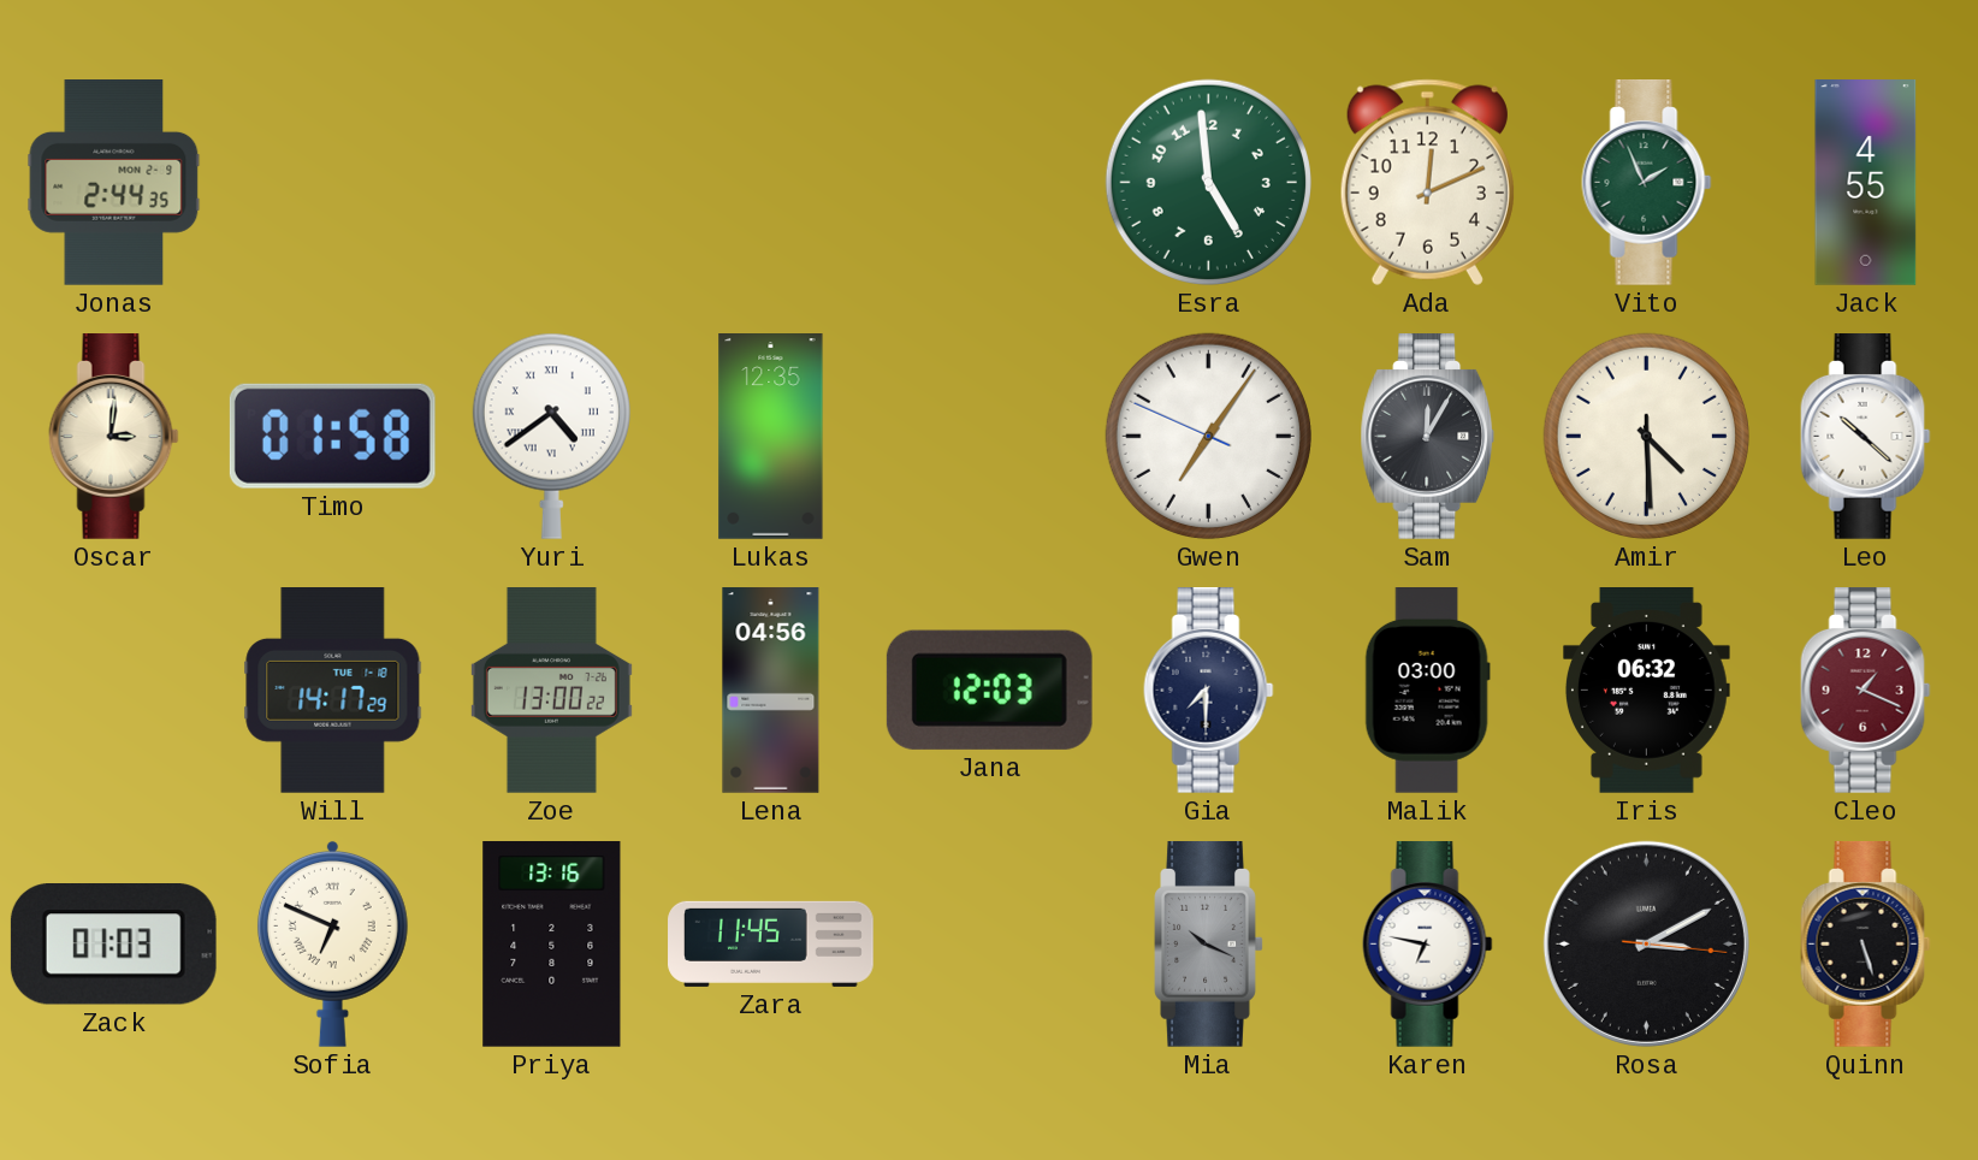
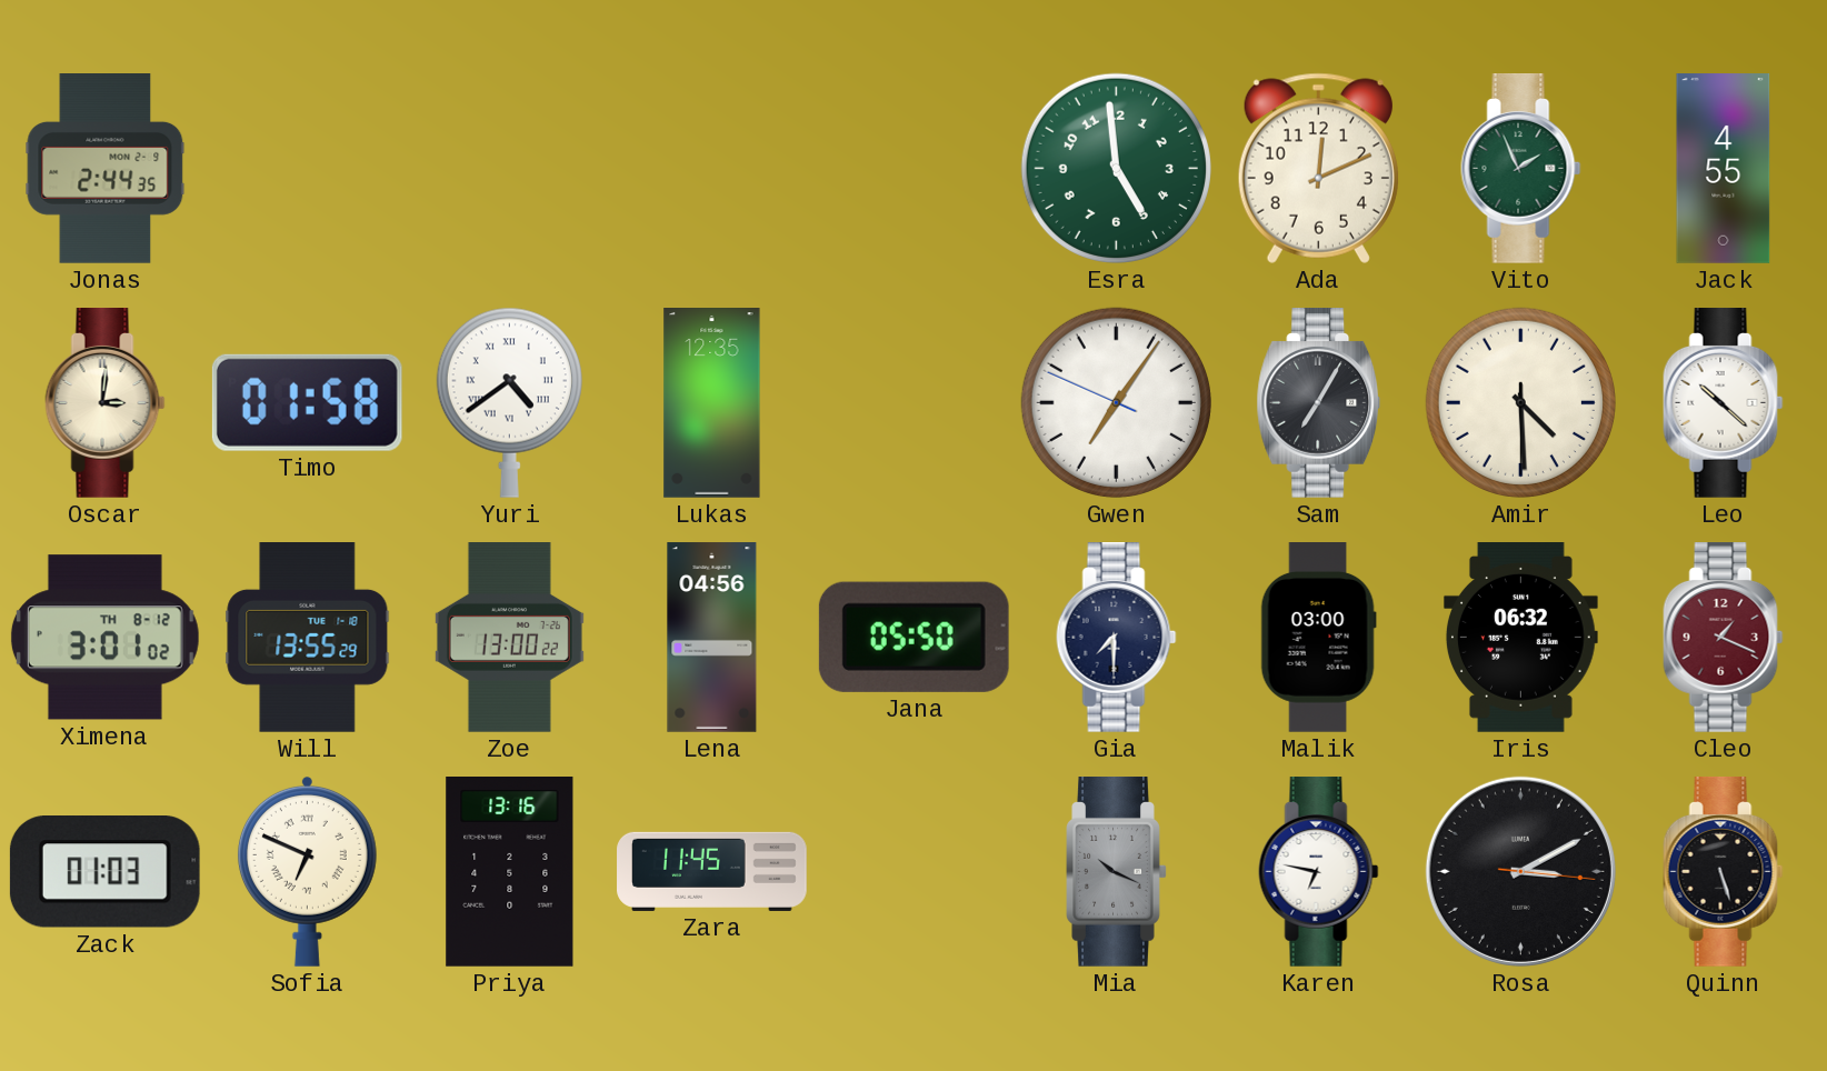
Sam: 12:05 -> 7:05 (1319, 403)
Ximena: none -> 3:01 (104, 638)
Will: 14:17 -> 13:55 (308, 638)
Jana: 12:03 -> 05:50 (913, 637)
